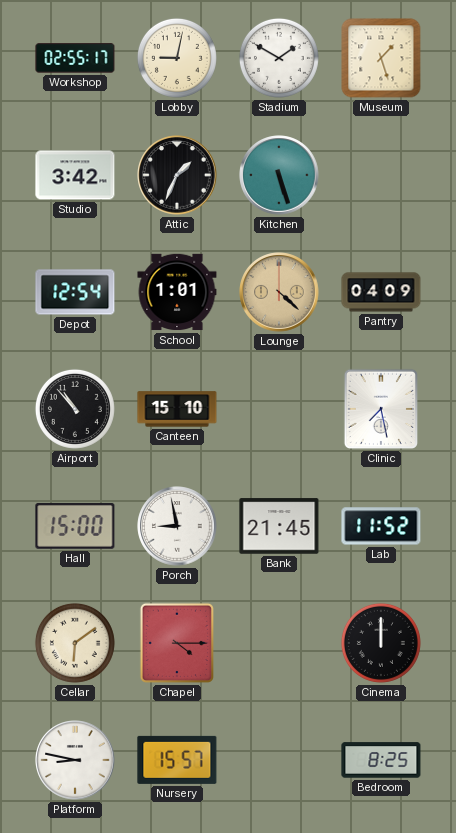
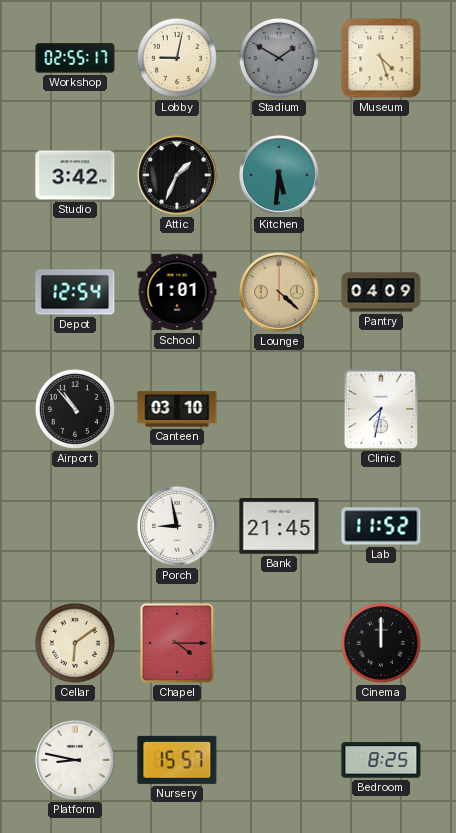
Stadium dial: white -> grey (279, 58)
Museum: 1:27 -> 4:27 (381, 58)
Kitchen: 5:27 -> 5:31 (279, 175)
Canteen: 15:10 -> 03:10 (177, 409)
Clinic: 7:28 -> 7:32 (381, 409)
Hall: 15:00 -> none (75, 526)
